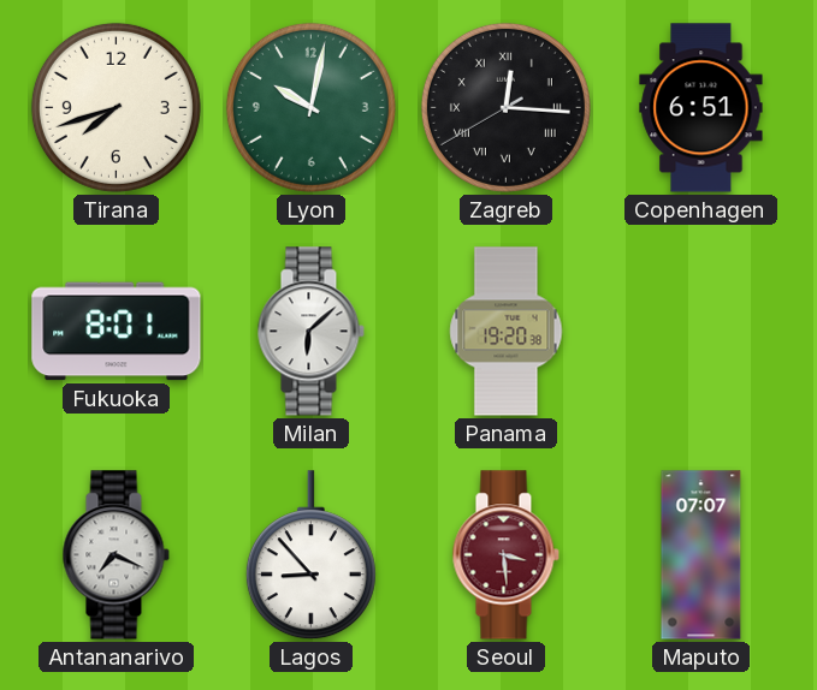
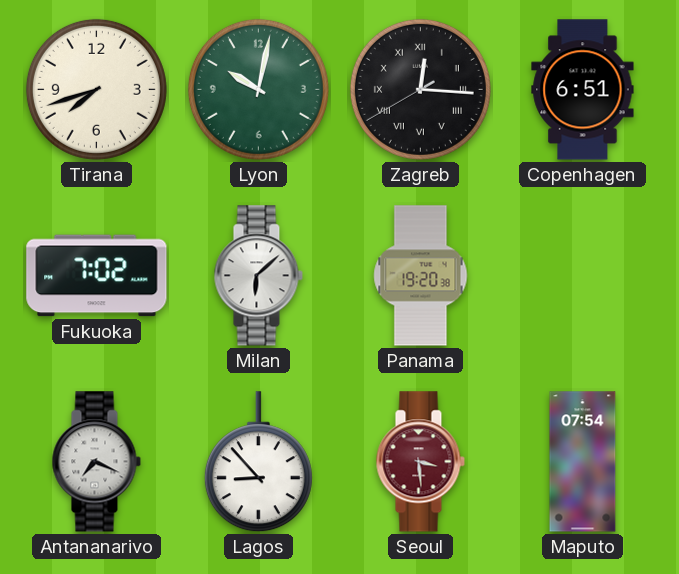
Fukuoka: 8:01 -> 7:02 (97, 276)
Maputo: 07:07 -> 07:54 (583, 462)
